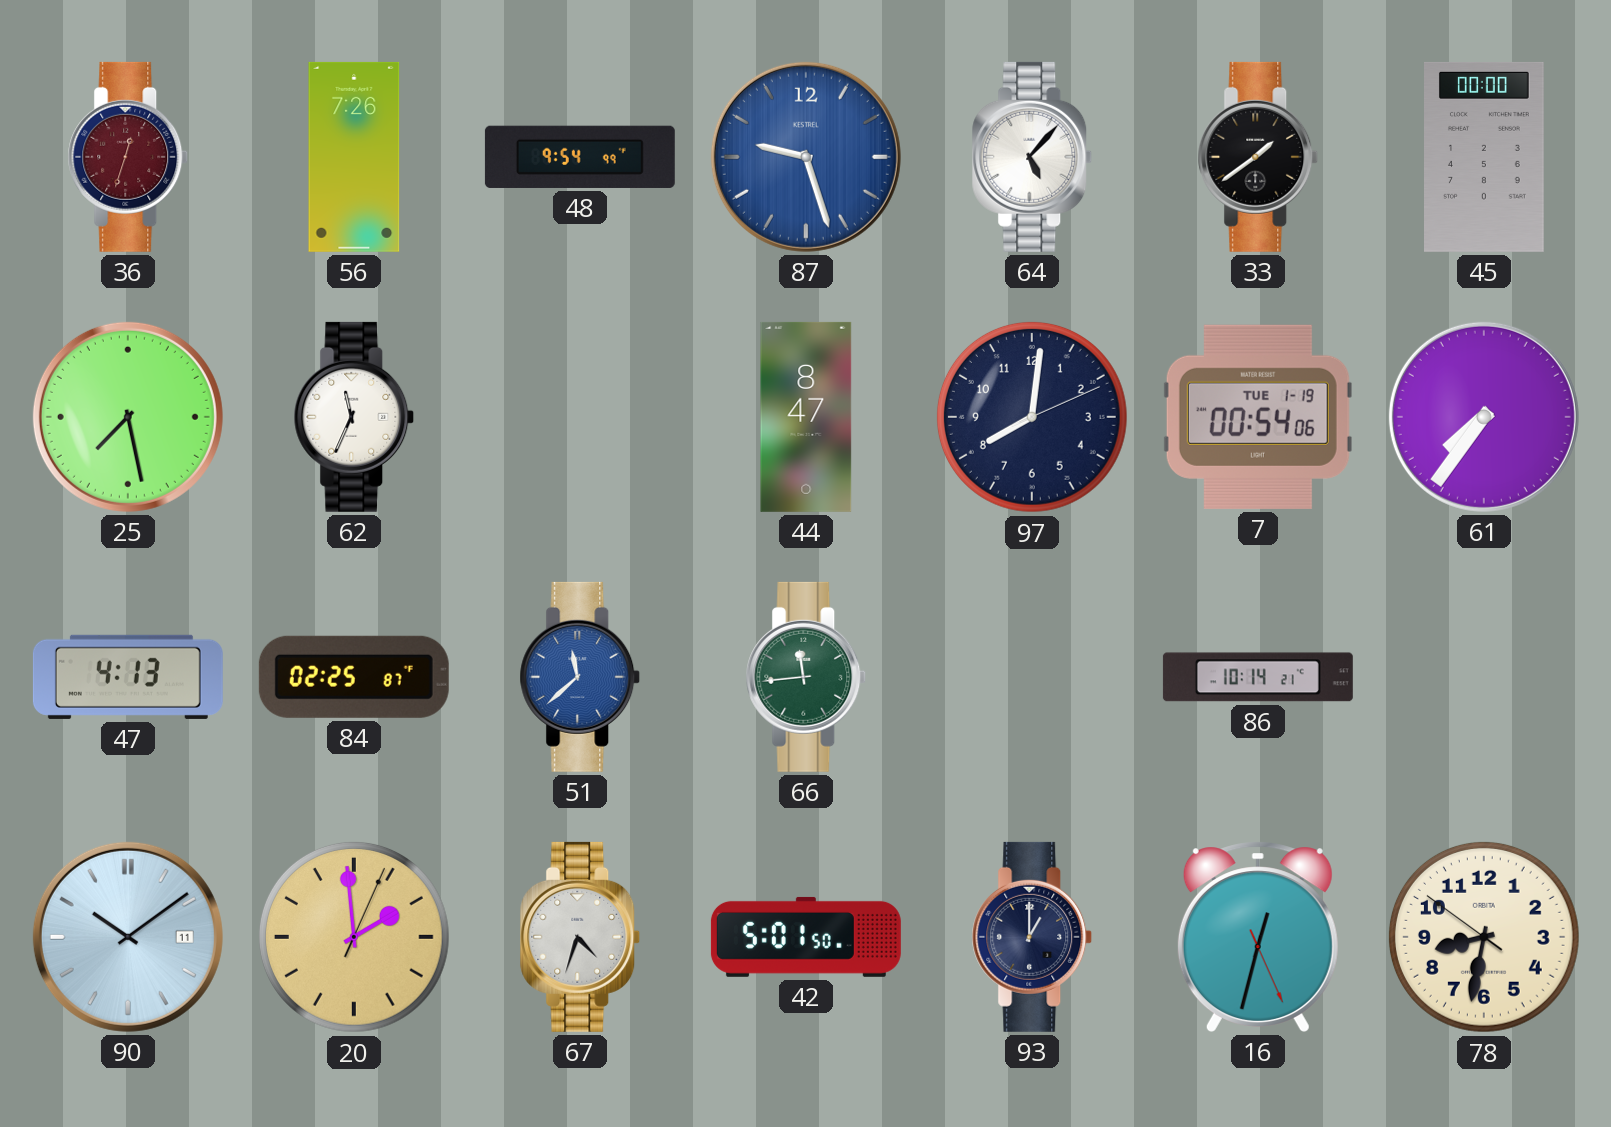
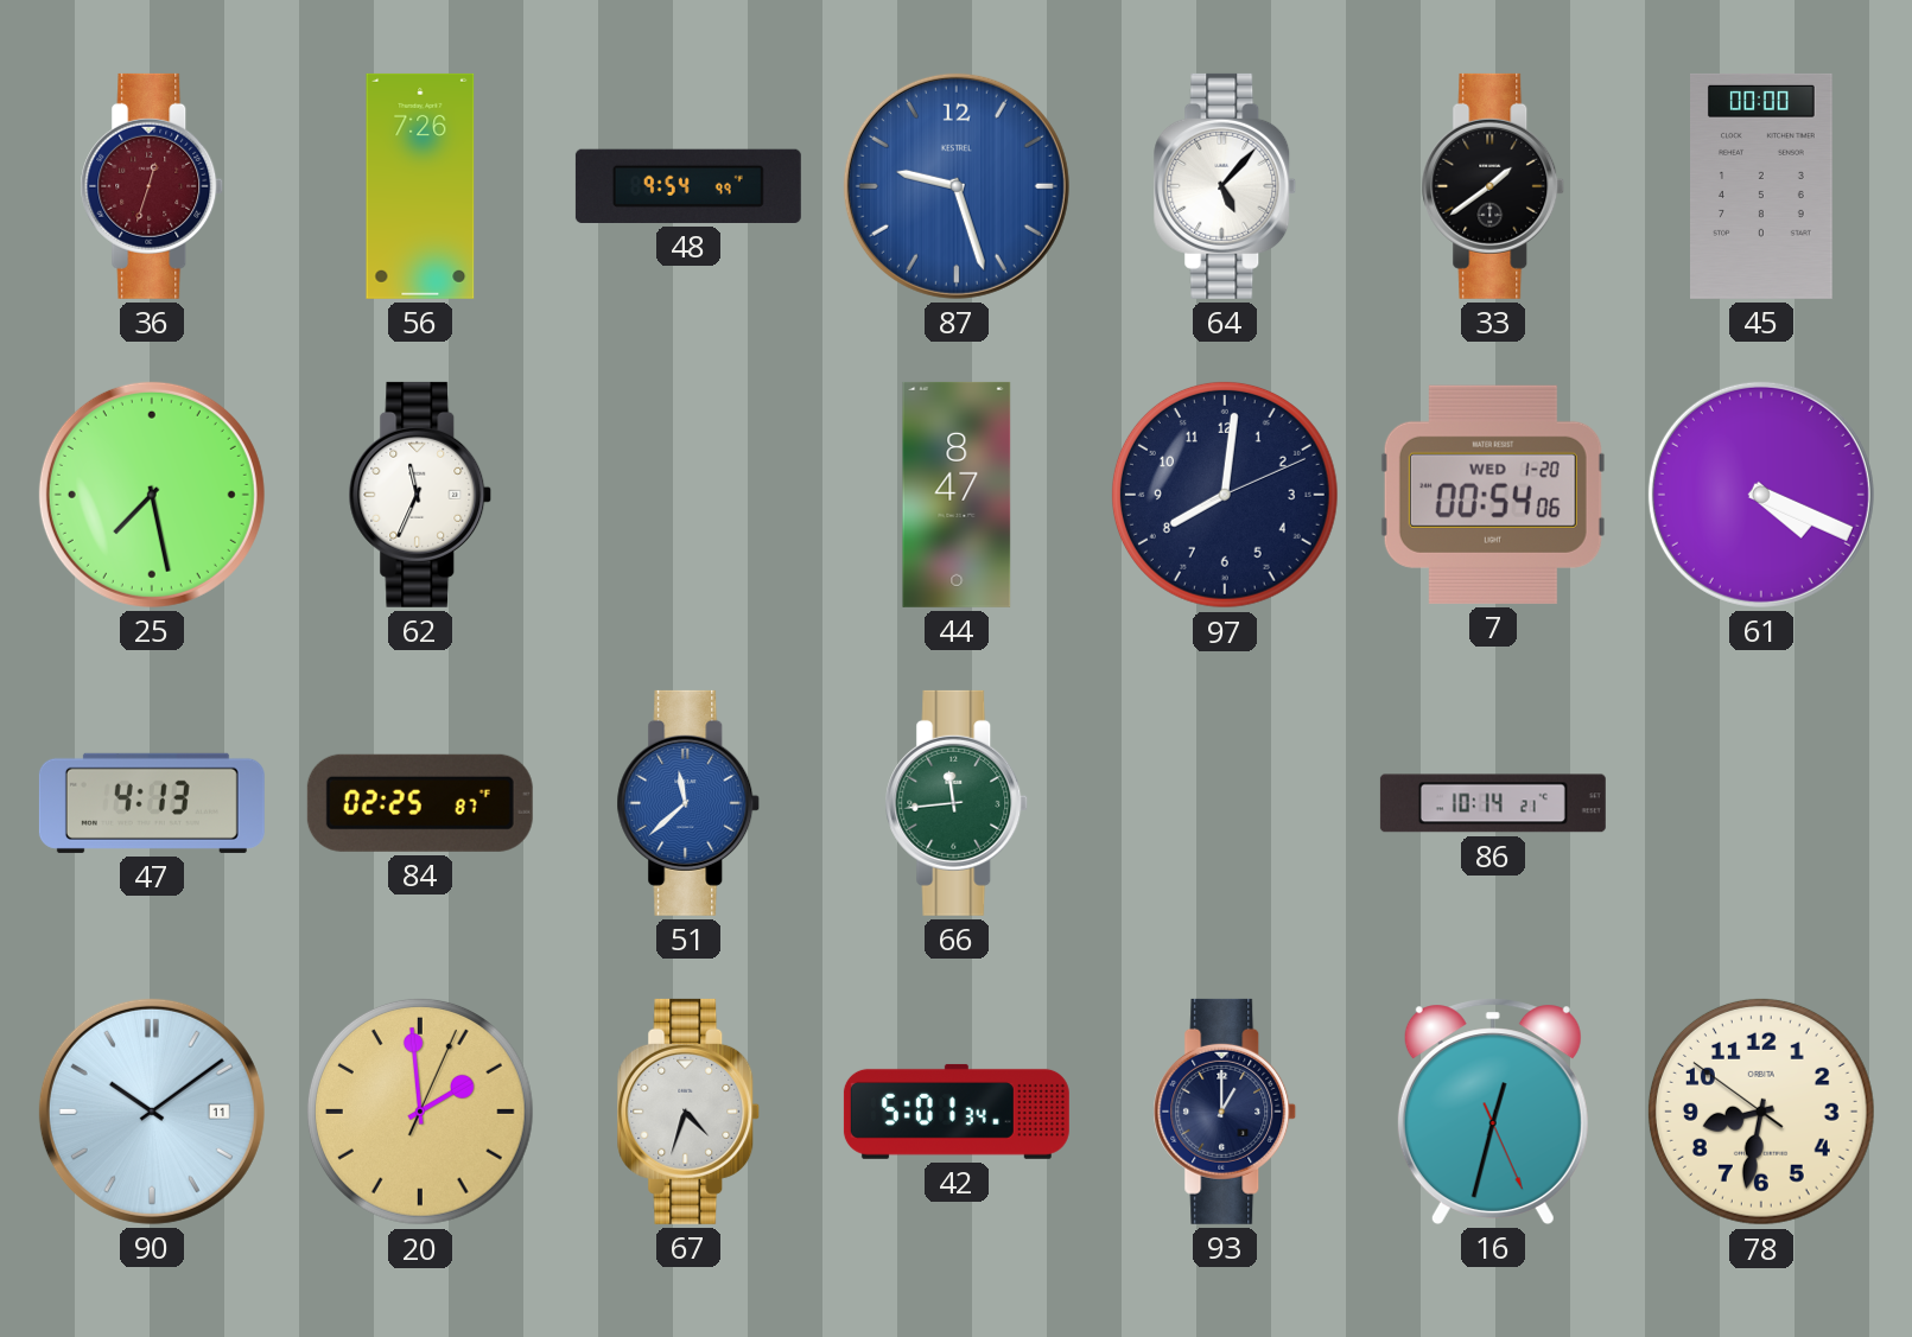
7 date: TUE 1-19 -> WED 1-20 (1493, 495)
61: 7:36 -> 4:19 (1761, 495)
42: 5:01:50 -> 5:01:34 (957, 1112)
